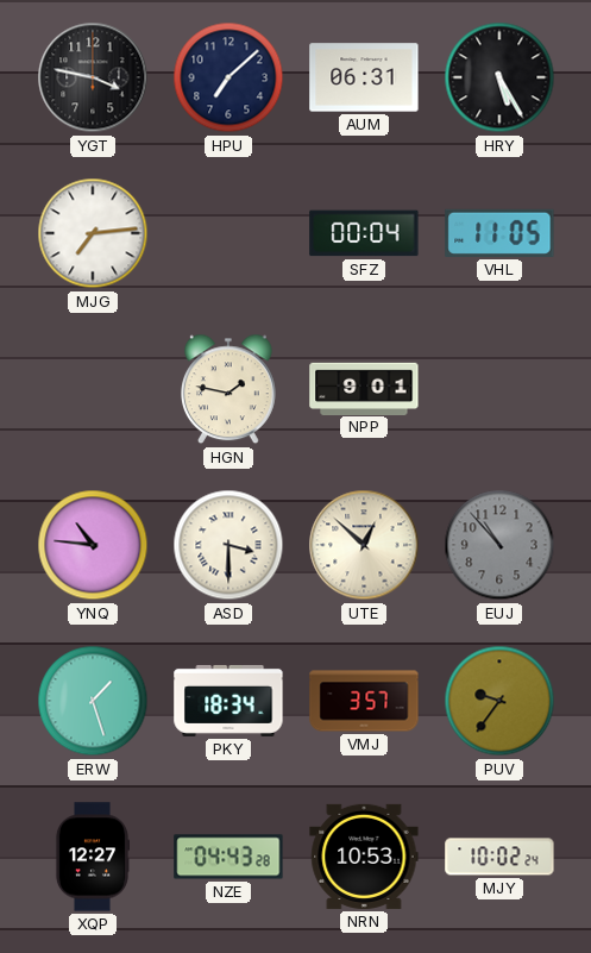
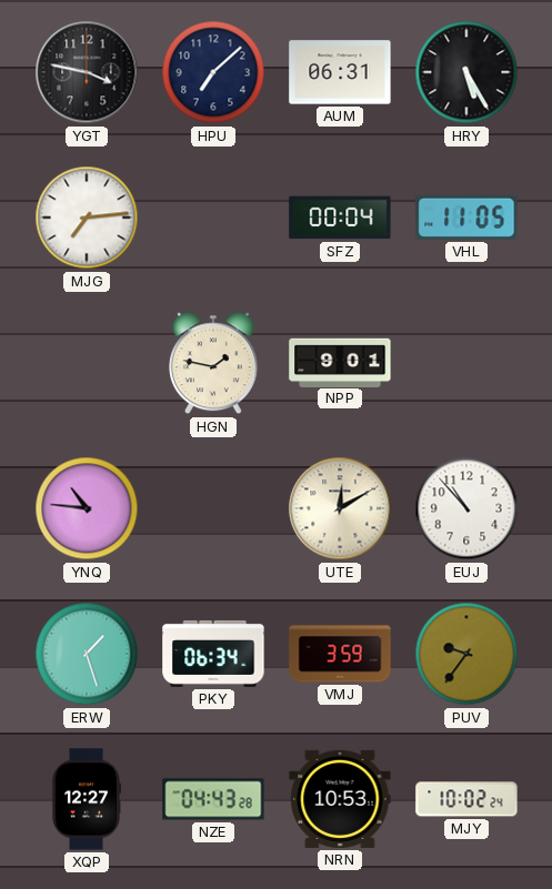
ASD: 3:30 -> none (228, 545)
UTE: 12:52 -> 12:10 (340, 508)
EUJ dial: grey -> white (466, 508)
PKY: 18:34 -> 06:34 (213, 654)
VMJ: 3:57 -> 3:59 (340, 654)
